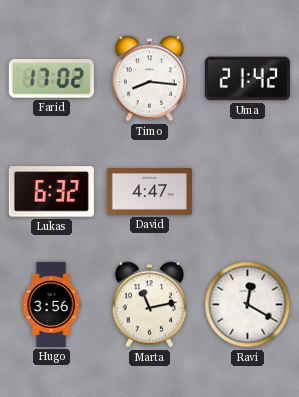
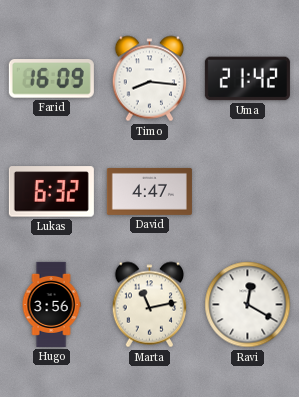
Farid: 17:02 -> 16:09 (51, 79)
